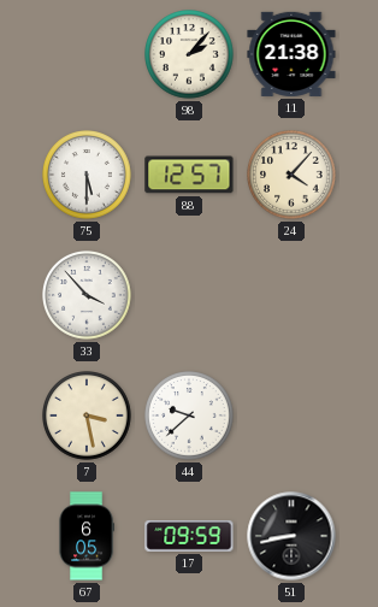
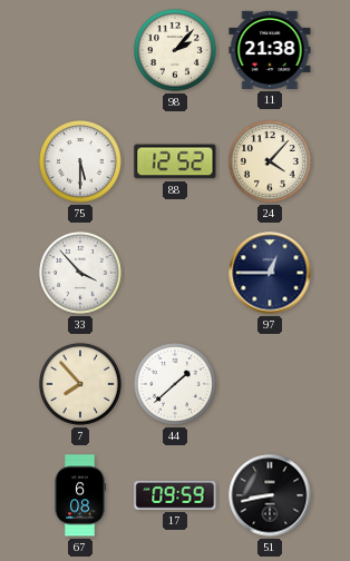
88: 12:57 -> 12:52 (175, 161)
97: none -> 12:45 (270, 273)
7: 3:28 -> 7:53 (80, 384)
44: 9:38 -> 1:38 (175, 384)
67: 6:05 -> 6:08 (79, 495)
